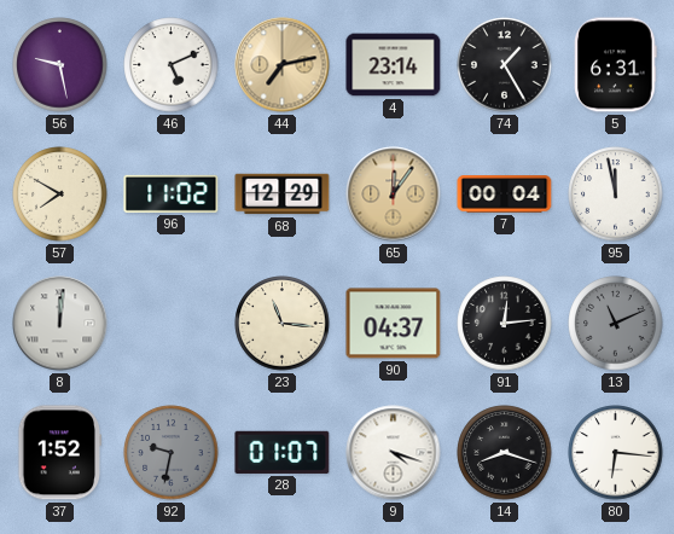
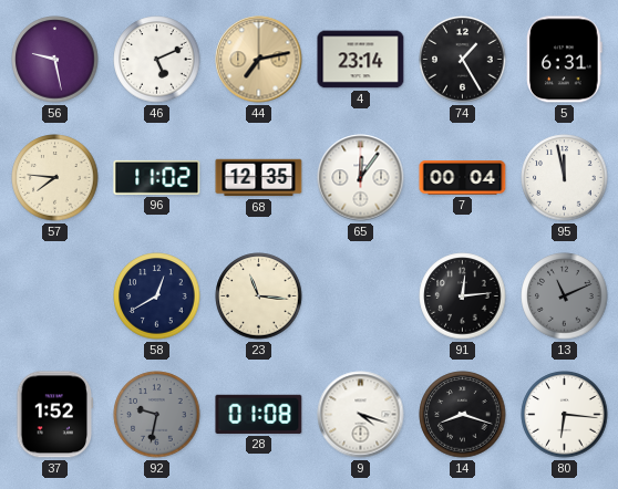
57: 7:50 -> 7:46 (55, 178)
68: 12:29 -> 12:35 (259, 178)
65 dial: champagne -> white (361, 178)
8: 12:01 -> none (60, 324)
58: none -> 12:40 (157, 296)
90: 04:37 -> none (394, 324)
28: 01:07 -> 01:08 (259, 414)
